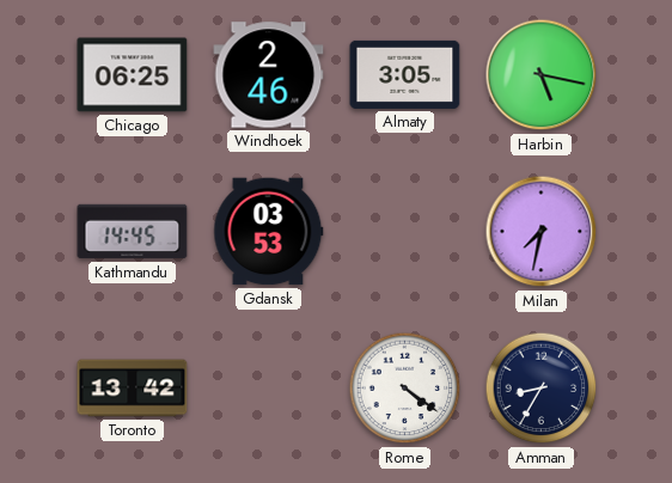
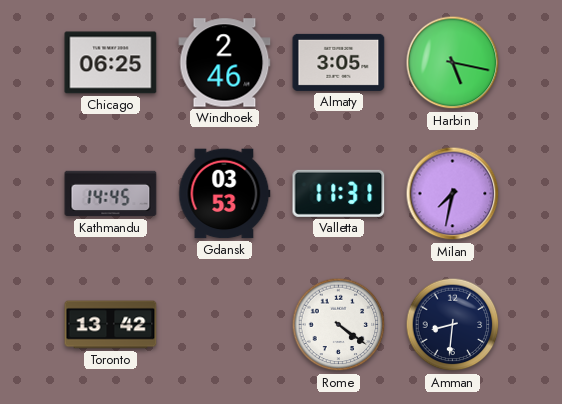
Valletta: none -> 11:31 (339, 193)
Amman: 8:35 -> 8:31 (453, 325)
